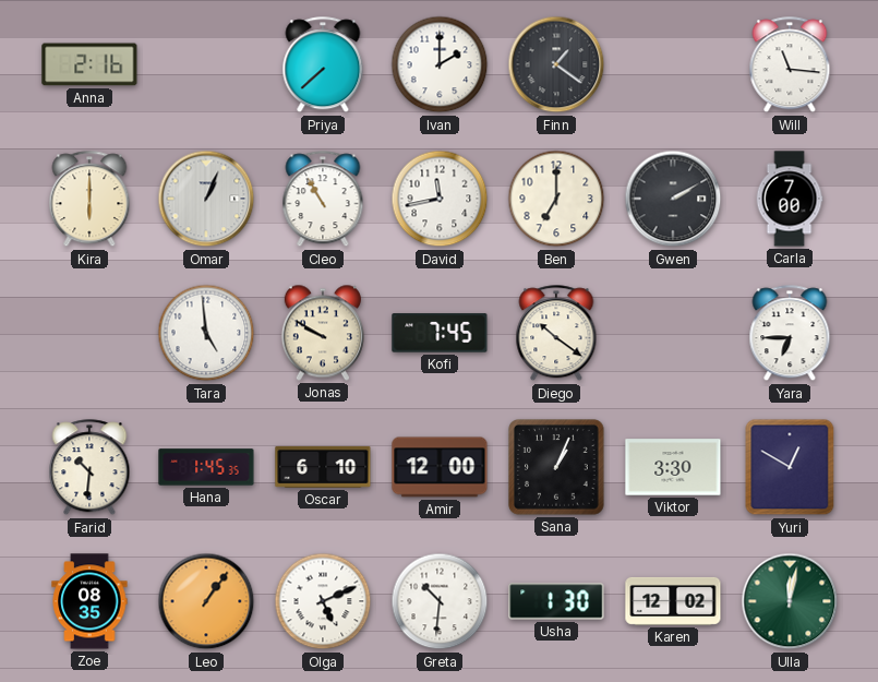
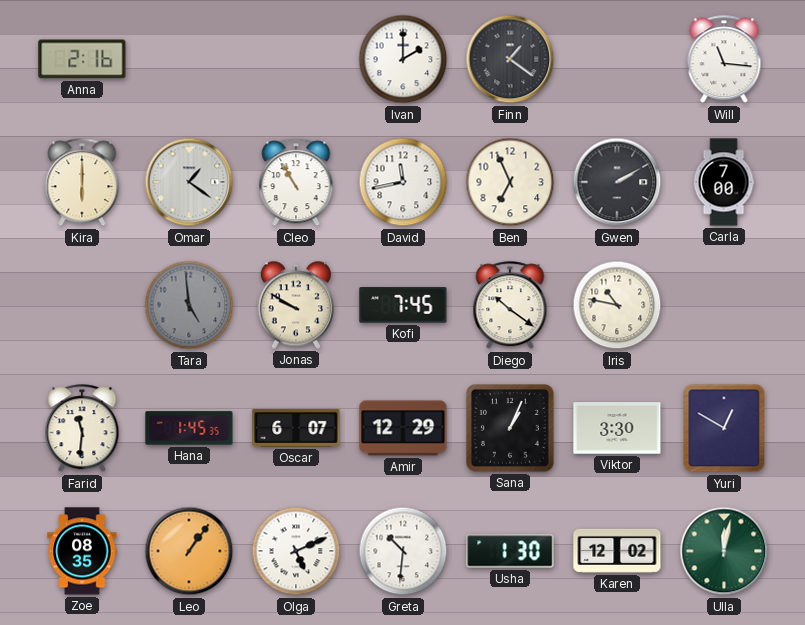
Priya: 7:38 -> none (323, 65)
Omar: 1:04 -> 1:21 (189, 182)
Ben: 7:00 -> 6:56 (510, 182)
Tara dial: white -> grey (189, 305)
Iris: none -> 10:47 (617, 305)
Yara: 6:45 -> none (790, 334)
Farid: 10:31 -> 11:31 (82, 429)
Oscar: 6:10 -> 6:07 (296, 428)
Amir: 12:00 -> 12:29 (403, 428)
